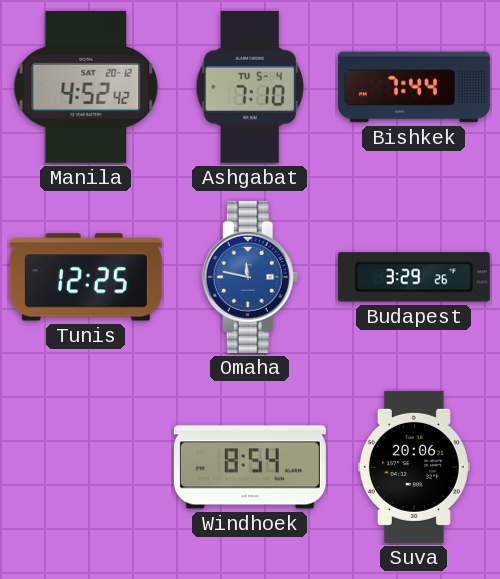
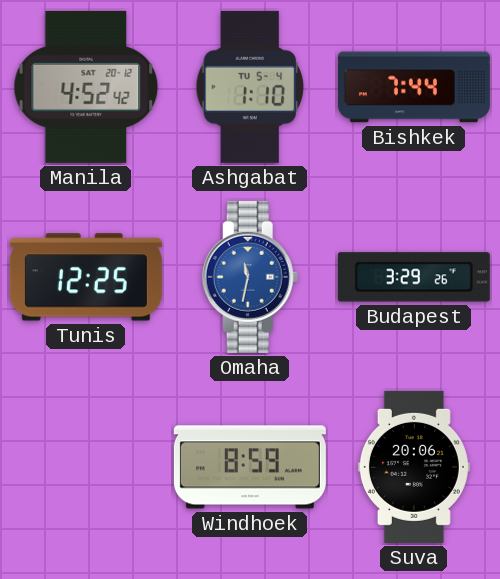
Ashgabat: 7:10 -> 1:10 (249, 87)
Omaha: 11:47 -> 11:32 (250, 277)
Windhoek: 8:54 -> 8:59 (250, 467)
